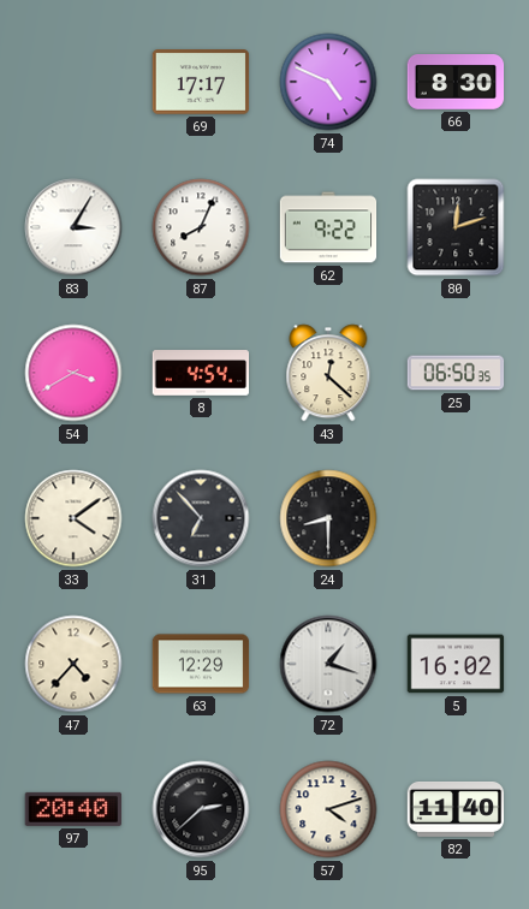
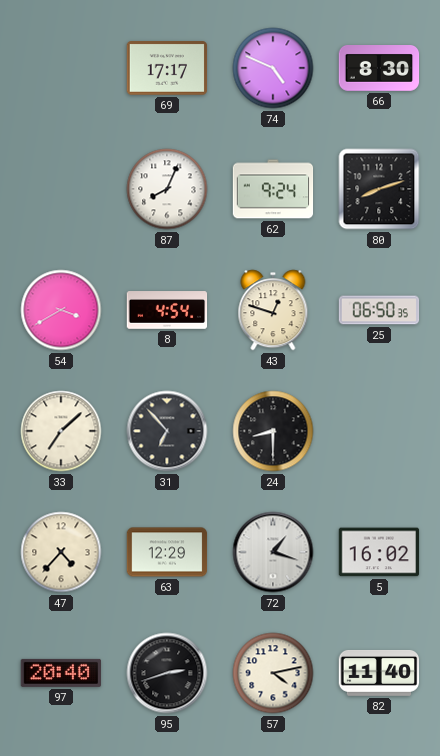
83: 3:05 -> none (73, 227)
62: 9:22 -> 9:24 (273, 189)
80: 12:12 -> 8:12 (379, 189)
43: 12:22 -> 12:48 (273, 310)
33: 4:09 -> 7:08 (61, 431)
95: 2:38 -> 2:42 (167, 673)
57: 4:12 -> 4:13 (273, 673)
